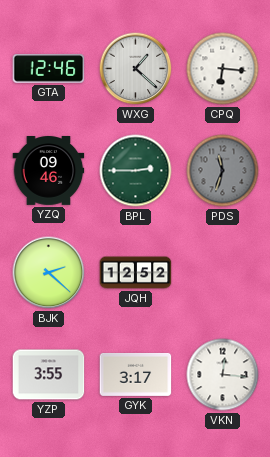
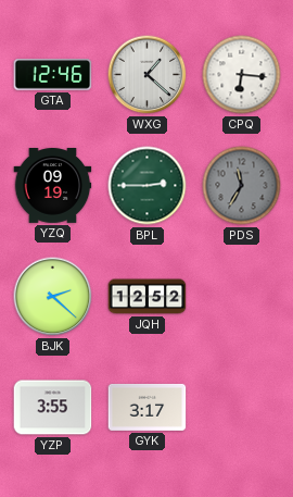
YZQ: 09:46 -> 09:19 (53, 186)
PDS: 11:33 -> 11:35 (242, 186)
VKN: 12:16 -> none (223, 375)
